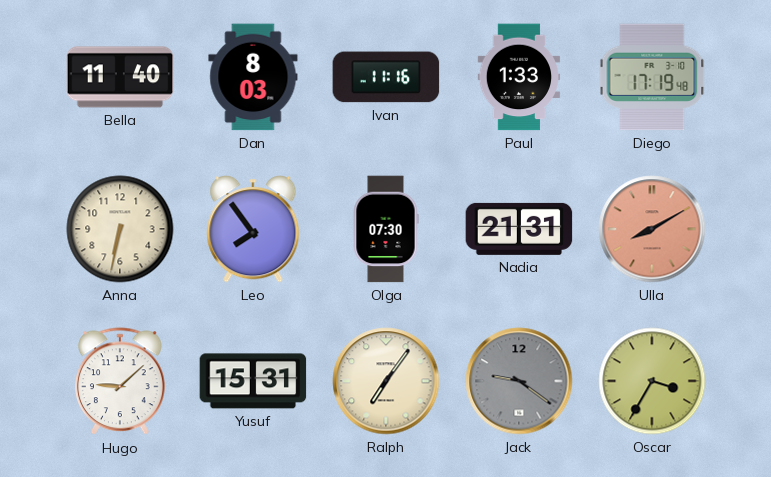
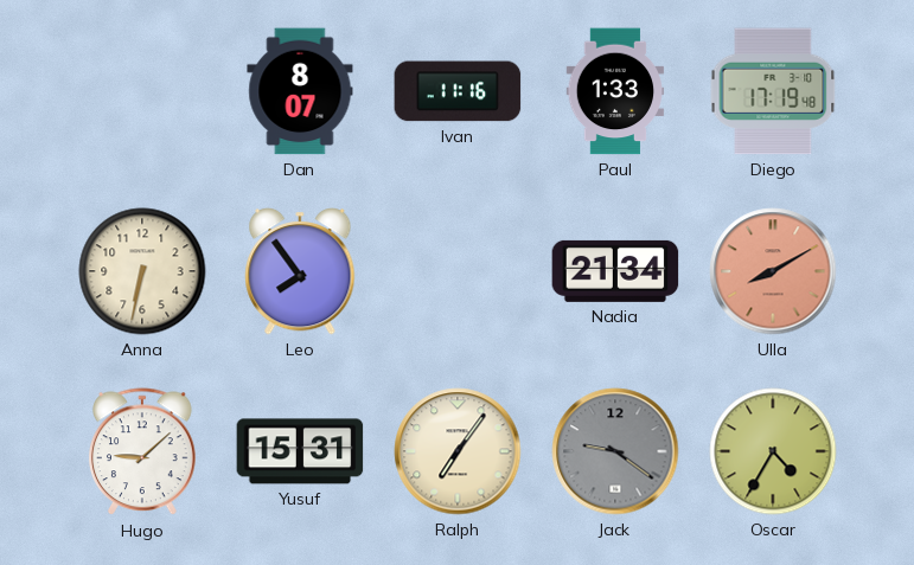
Bella: 11:40 -> none (120, 77)
Dan: 8:03 -> 8:07 (300, 91)
Olga: 07:30 -> none (386, 229)
Nadia: 21:31 -> 21:34 (615, 271)
Oscar: 3:35 -> 4:35 (773, 451)
